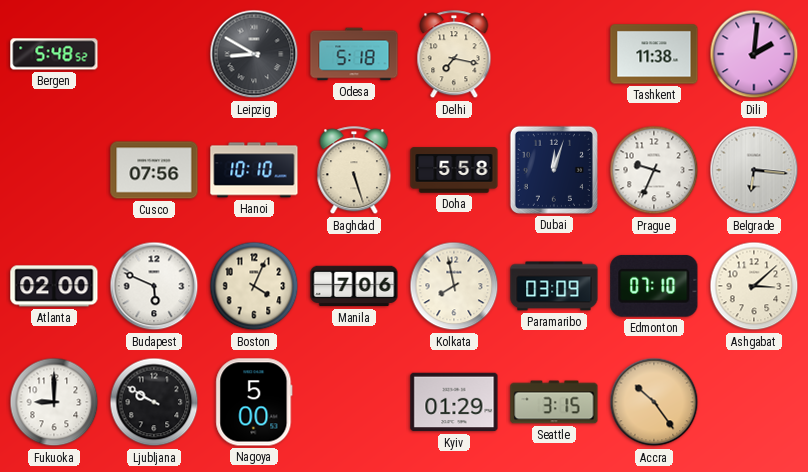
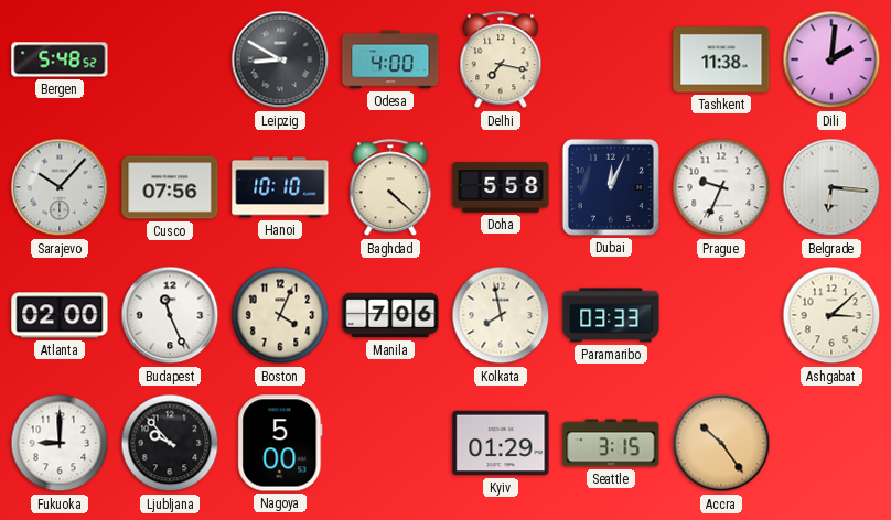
Odesa: 5:18 -> 4:00 (390, 59)
Sarajevo: none -> 10:07 (60, 187)
Baghdad: 5:27 -> 4:22 (390, 188)
Dubai: 12:03 -> 12:04 (611, 187)
Budapest: 5:49 -> 11:26 (170, 315)
Paramaribo: 03:09 -> 03:33 (611, 315)
Edmonton: 07:10 -> none (654, 286)
Ljubljana: 9:50 -> 9:53 (170, 443)
